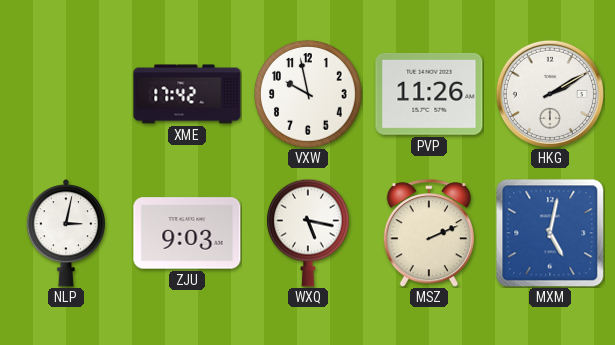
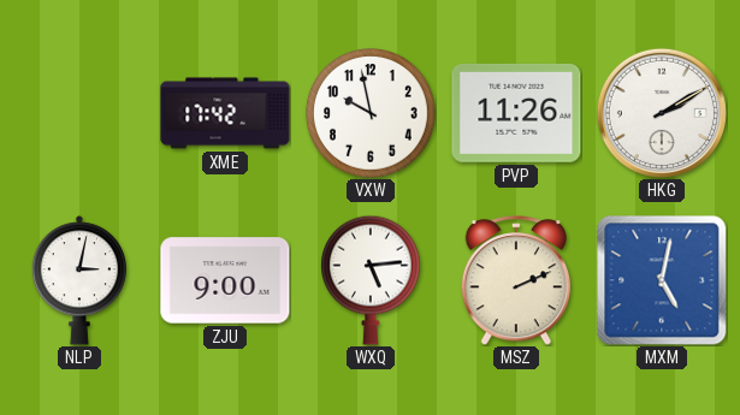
ZJU: 9:03 -> 9:00 (225, 280)
WXQ: 5:17 -> 5:14 (372, 280)
